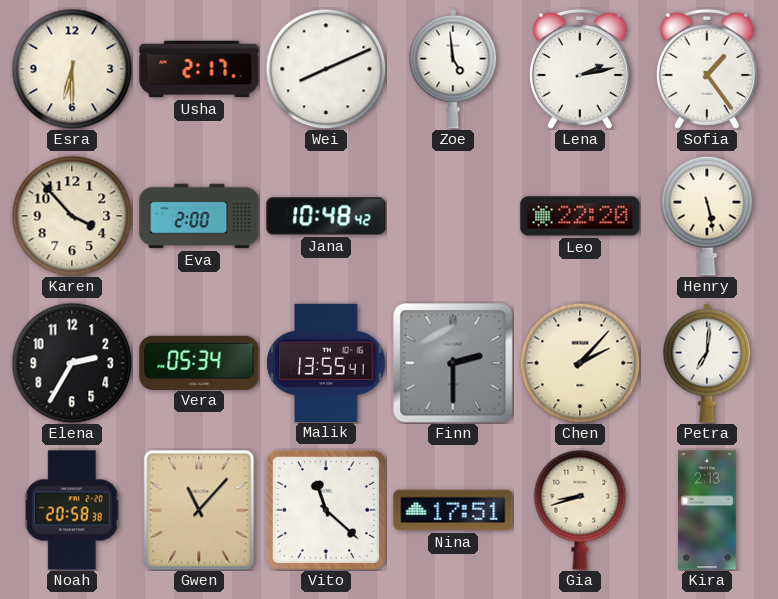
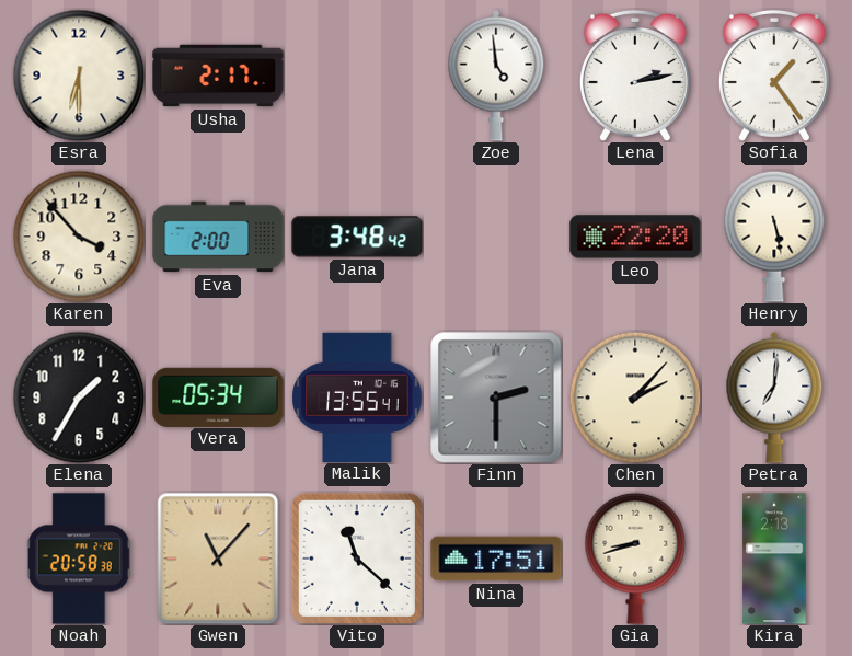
Wei: 8:11 -> none (326, 69)
Jana: 10:48 -> 3:48 (357, 237)
Elena: 2:35 -> 1:35 (79, 398)
